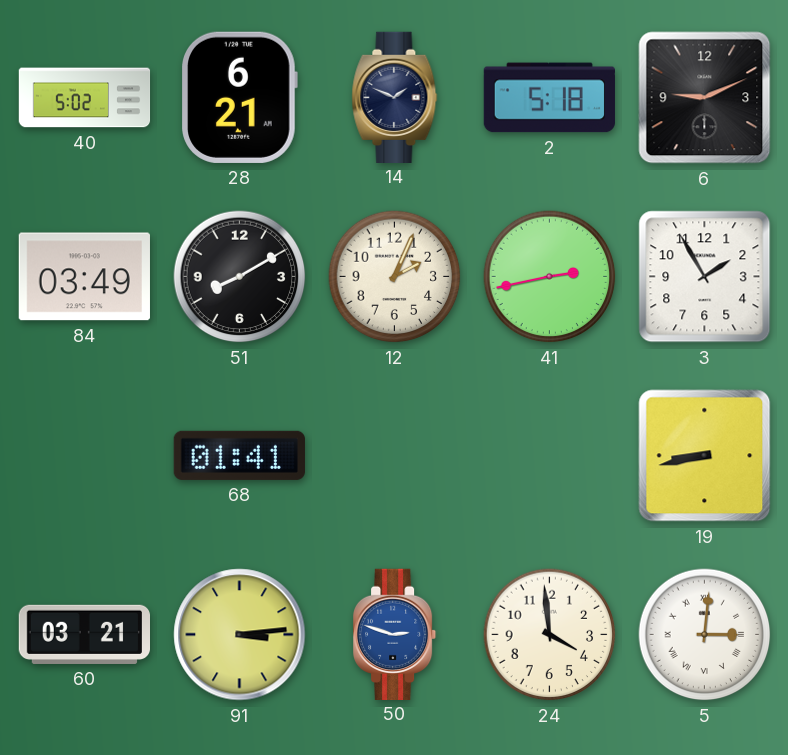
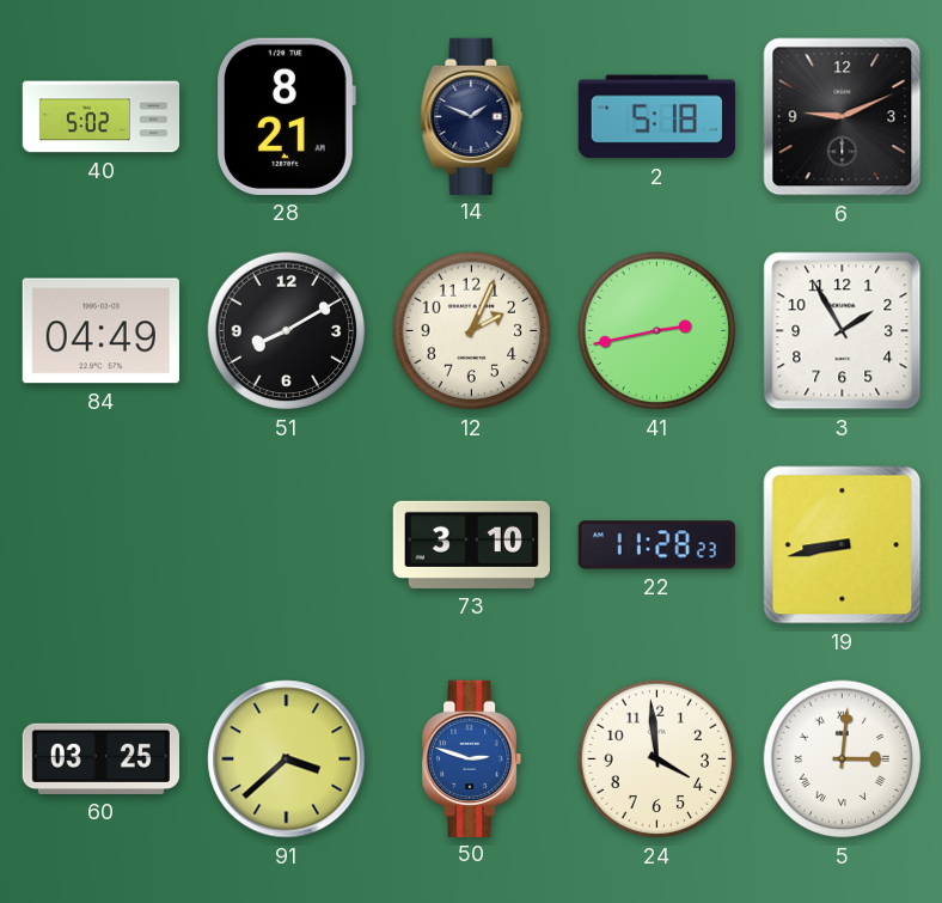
28: 6:21 -> 8:21 (286, 116)
84: 03:49 -> 04:49 (100, 331)
68: 01:41 -> none (239, 455)
73: none -> 3:10 (471, 544)
22: none -> 11:28 (656, 545)
60: 03:21 -> 03:25 (100, 758)
91: 3:14 -> 3:38 (287, 759)
